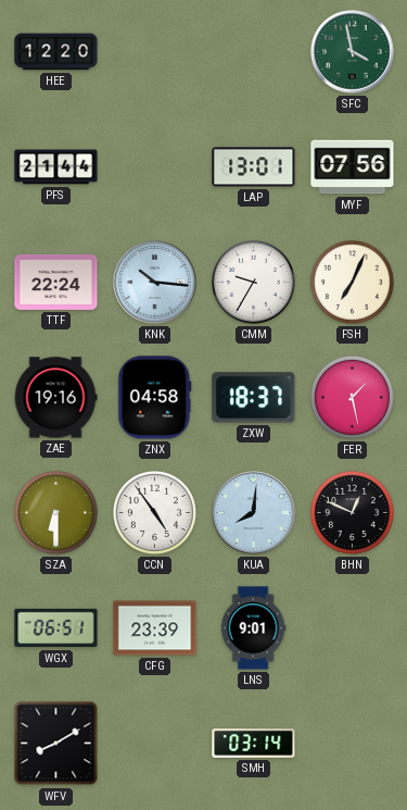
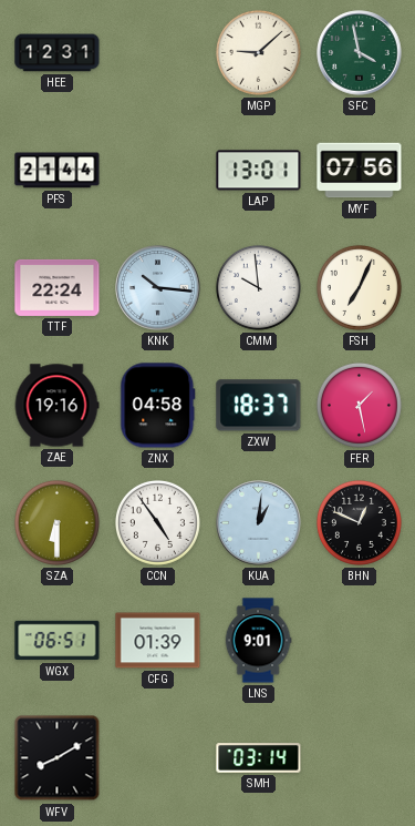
HEE: 12:20 -> 12:31 (58, 53)
MGP: none -> 9:08 (258, 52)
CMM: 9:35 -> 9:59 (258, 287)
KUA: 8:01 -> 1:01 (259, 523)
CFG: 23:39 -> 01:39 (158, 641)
